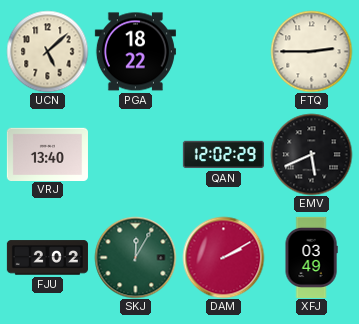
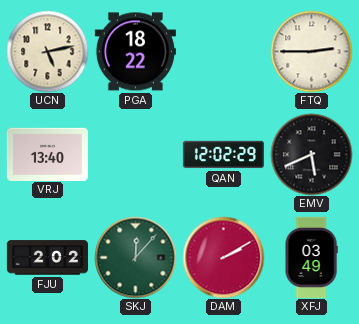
UCN: 5:08 -> 5:13 (47, 51)
SKJ: 12:05 -> 12:07 (135, 257)
